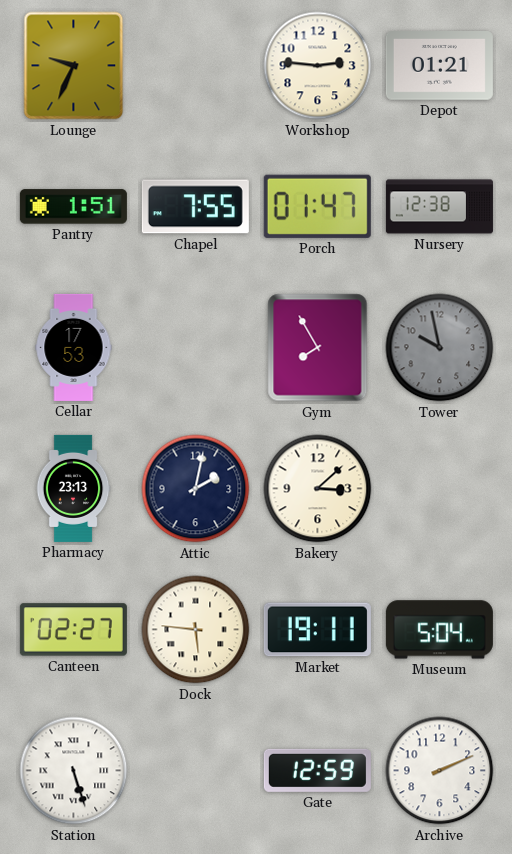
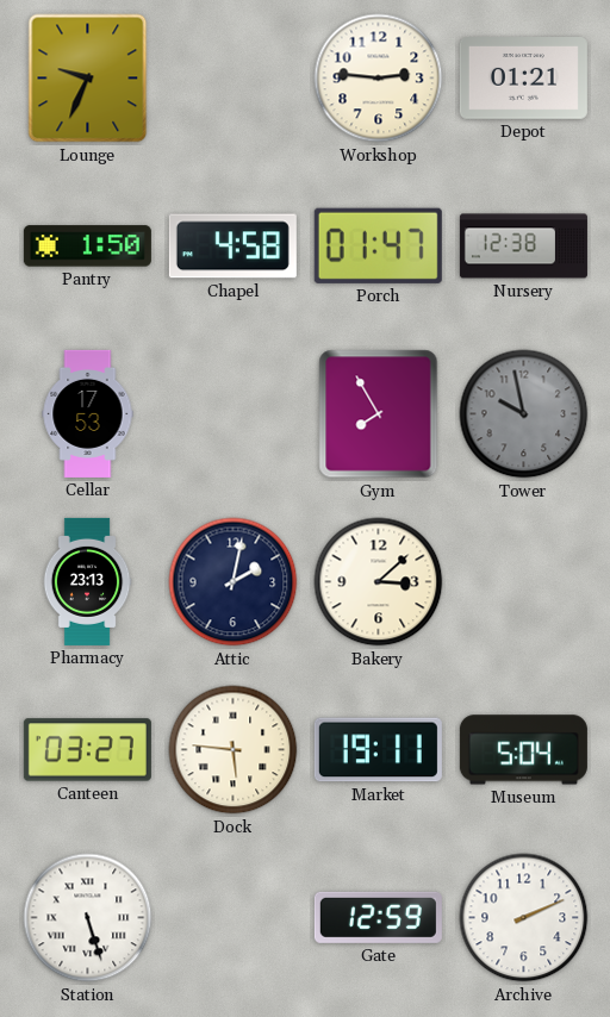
Pantry: 1:51 -> 1:50 (87, 247)
Chapel: 7:55 -> 4:58 (232, 247)
Canteen: 02:27 -> 03:27 (87, 750)
